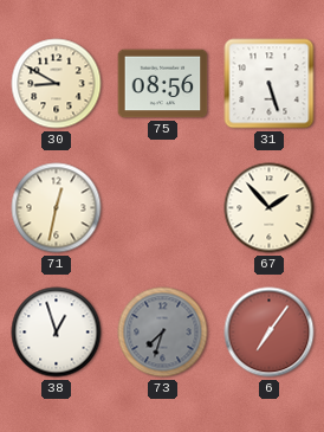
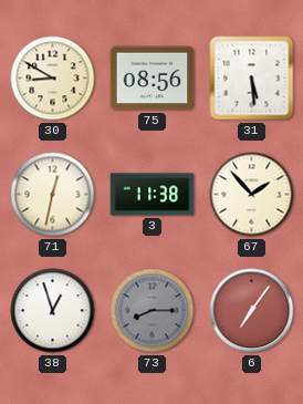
31: 5:27 -> 5:29 (252, 79)
3: none -> 11:38 (153, 195)
73: 7:33 -> 8:15 (153, 311)
